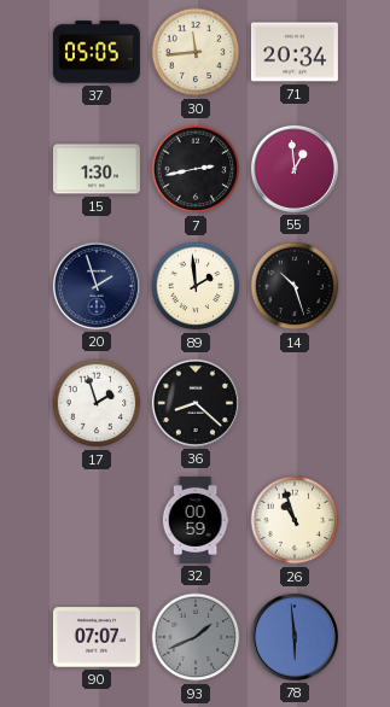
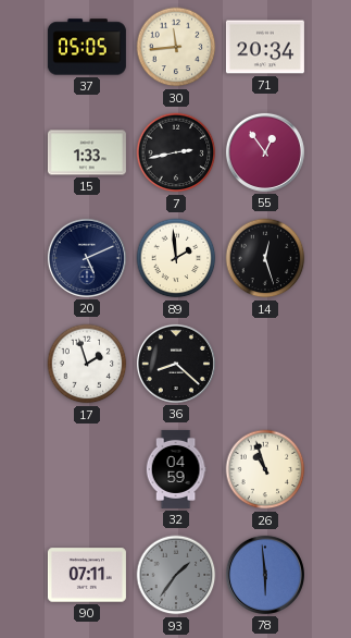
15: 1:30 -> 1:33 (87, 152)
55: 12:59 -> 12:54 (265, 152)
20: 1:57 -> 5:11 (87, 258)
14: 10:27 -> 12:27 (265, 258)
32: 00:59 -> 04:59 (176, 469)
90: 07:07 -> 07:11 (87, 575)
93: 1:41 -> 1:36 (176, 575)
